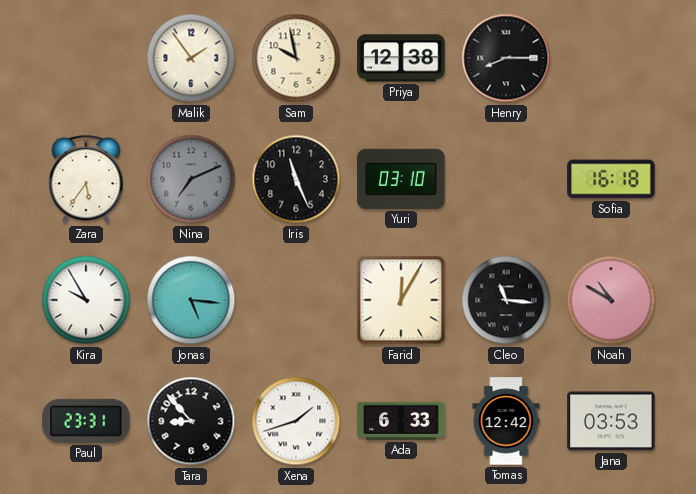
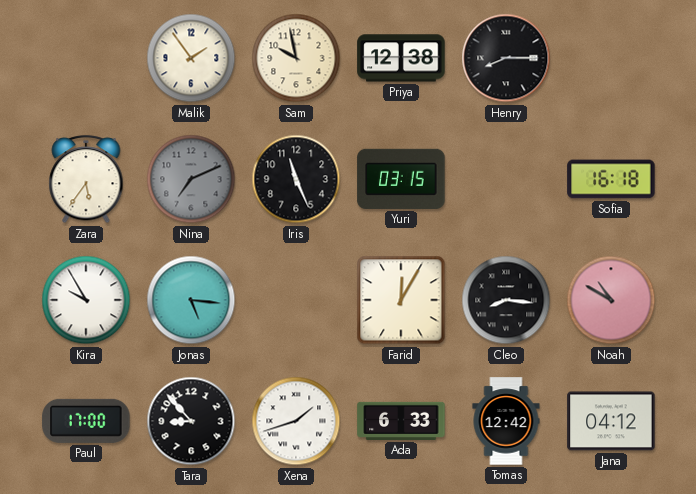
Yuri: 03:10 -> 03:15 (401, 179)
Cleo: 11:16 -> 8:16 (506, 300)
Paul: 23:31 -> 17:00 (86, 421)
Jana: 03:53 -> 04:12 (611, 421)
